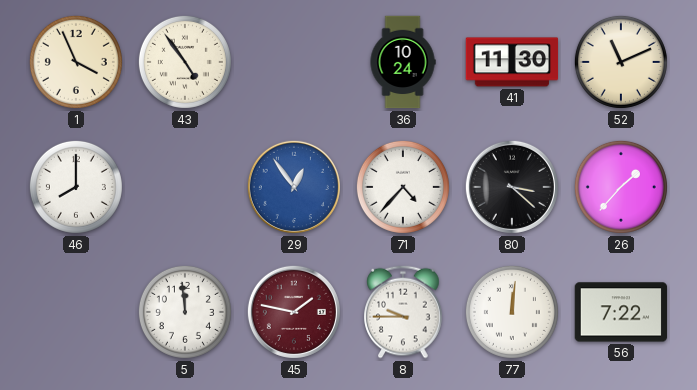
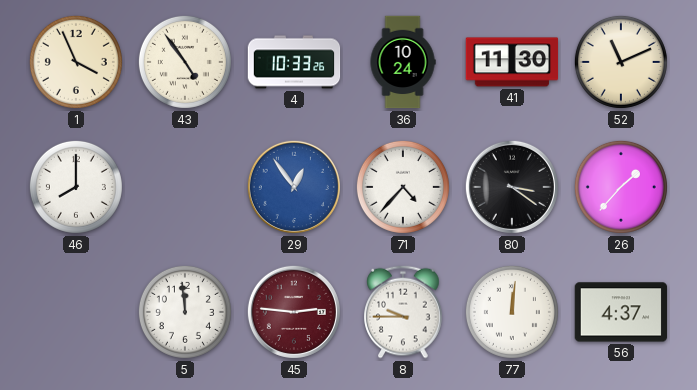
4: none -> 10:33 (294, 62)
80: 3:22 -> 3:21 (512, 187)
45: 1:47 -> 2:46 (294, 312)
56: 7:22 -> 4:37 (621, 312)
